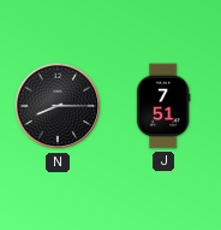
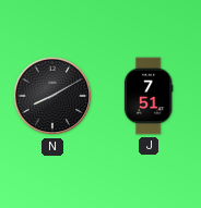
N: 8:15 -> 8:10 (52, 96)
